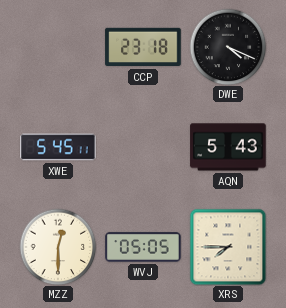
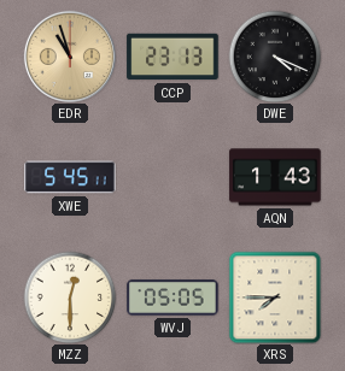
EDR: none -> 10:57 (70, 57)
CCP: 23:18 -> 23:13 (172, 57)
AQN: 5:43 -> 1:43 (275, 177)
